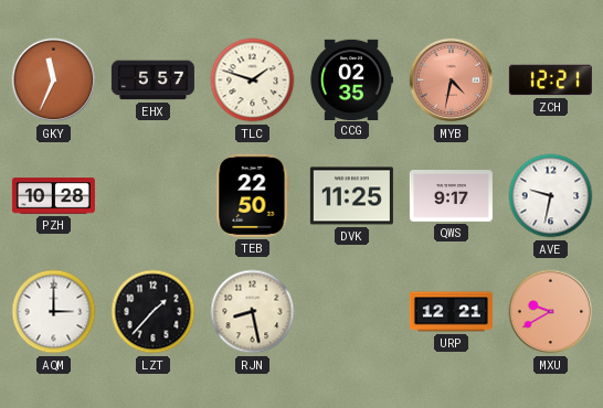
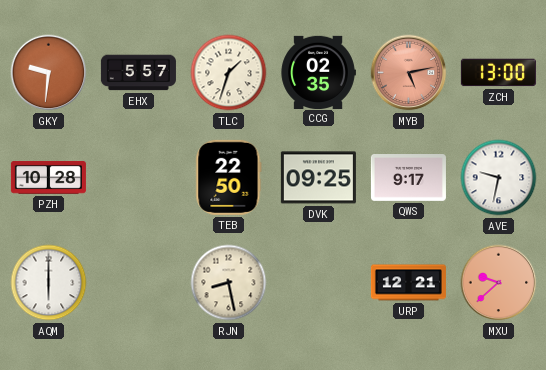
GKY: 11:34 -> 9:31 (49, 73)
TLC: 1:48 -> 1:33 (229, 73)
MYB: 4:32 -> 5:13 (409, 73)
ZCH: 12:21 -> 13:00 (498, 73)
DVK: 11:25 -> 09:25 (318, 178)
AQM: 3:00 -> 6:00 (49, 283)
LZT: 1:37 -> none (154, 312)
MXU: 9:40 -> 9:38 (499, 283)
